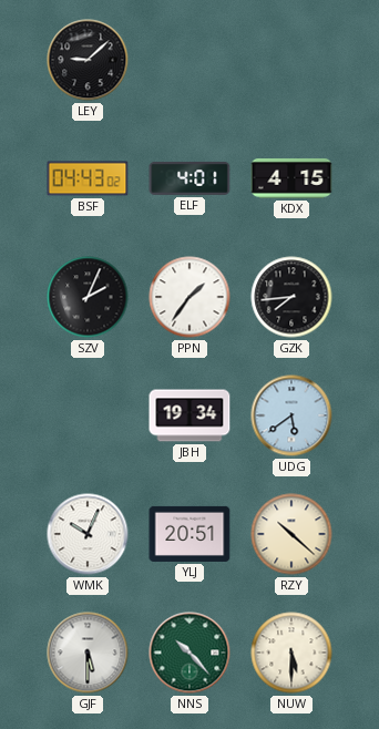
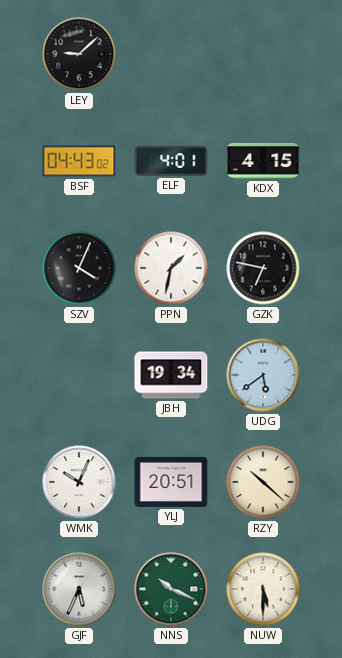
SZV: 2:04 -> 4:04 (79, 268)
PPN: 1:36 -> 1:32 (171, 268)
GZK: 7:44 -> 6:47 (263, 268)
GJF: 5:30 -> 5:34 (79, 589)
NNS: 10:23 -> 10:19 (171, 589)
